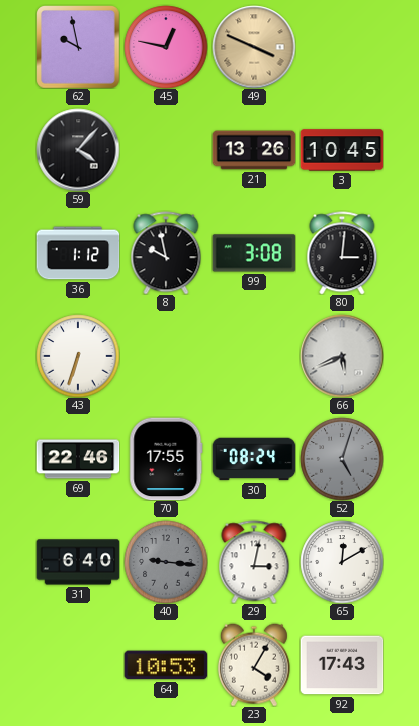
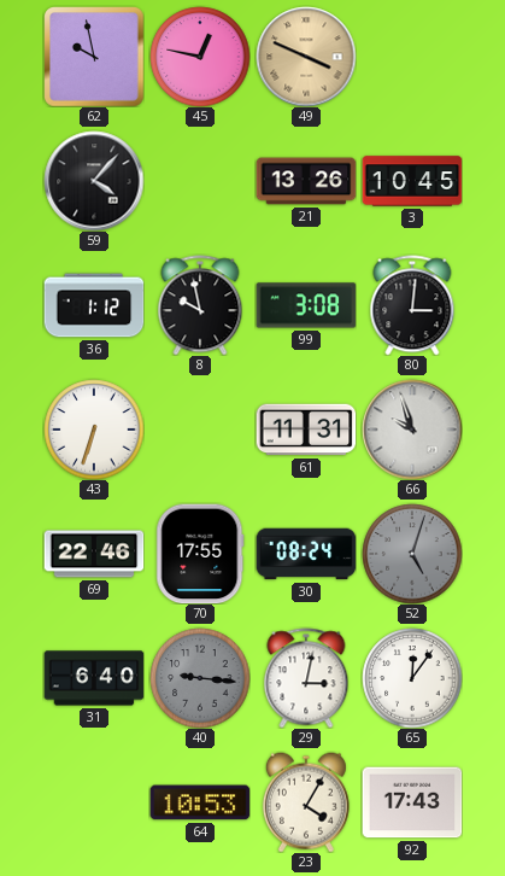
61: none -> 11:31 (306, 430)
66: 5:41 -> 9:57 (412, 430)
65: 12:10 -> 12:06 (412, 678)
